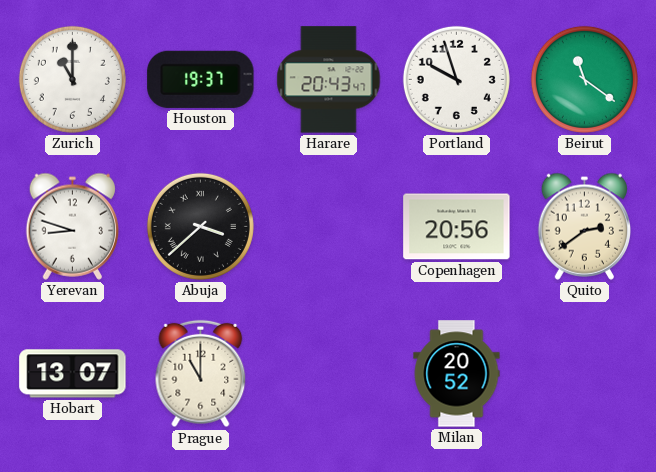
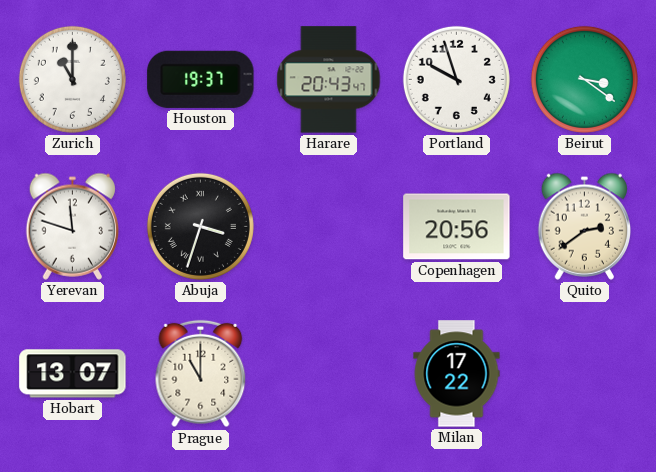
Beirut: 11:21 -> 3:21 (584, 79)
Yerevan: 8:48 -> 11:48 (72, 226)
Abuja: 3:38 -> 3:33 (200, 226)
Milan: 20:52 -> 17:22 (457, 374)
